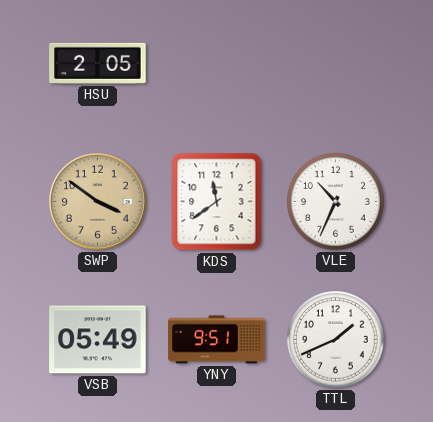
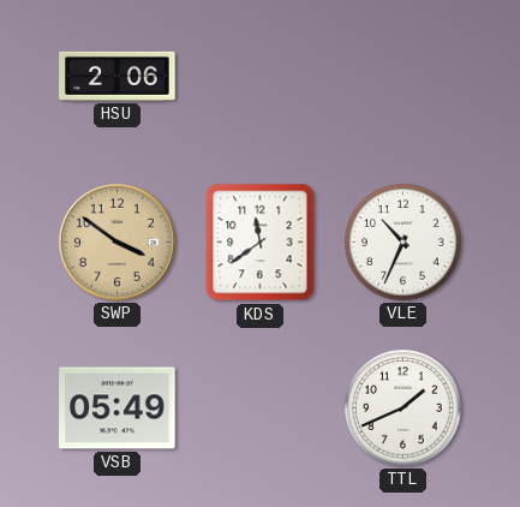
HSU: 2:05 -> 2:06 (118, 76)
YNY: 9:51 -> none (217, 340)
